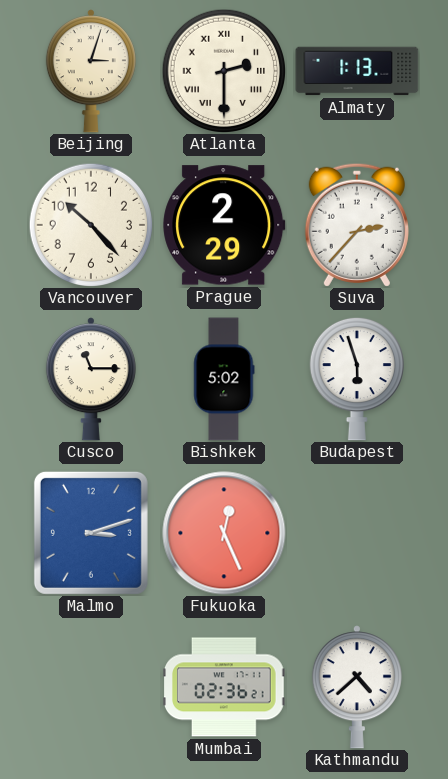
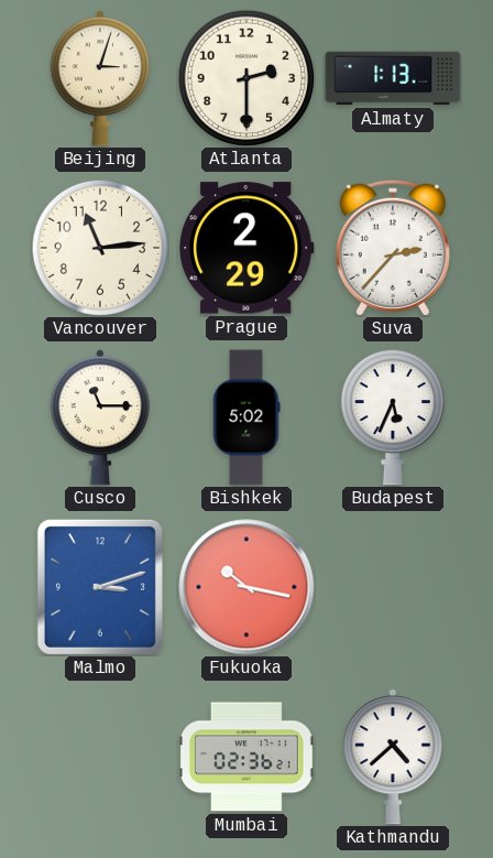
Atlanta numerals: Roman -> Arabic (246, 78)
Vancouver: 10:23 -> 11:14 (100, 248)
Budapest: 5:57 -> 5:34 (393, 417)
Fukuoka: 12:26 -> 10:17 (246, 587)
